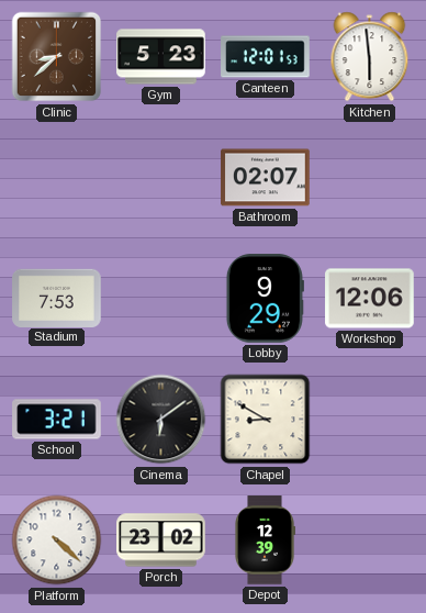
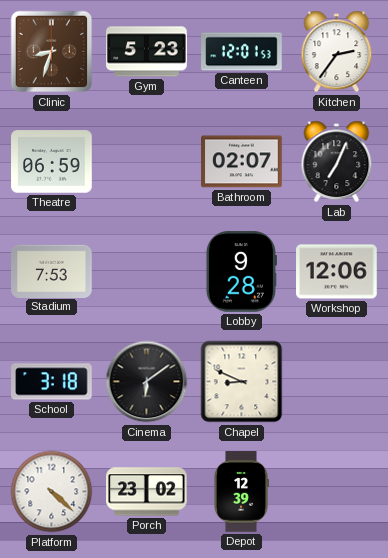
Clinic: 8:38 -> 8:33 (52, 52)
Kitchen: 5:59 -> 2:36 (337, 52)
Theatre: none -> 06:59 (52, 162)
Lab: none -> 7:04 (337, 162)
Lobby: 9:29 -> 9:28 (241, 272)
School: 3:21 -> 3:18 (52, 382)
Chapel: 8:50 -> 8:49 (242, 382)
